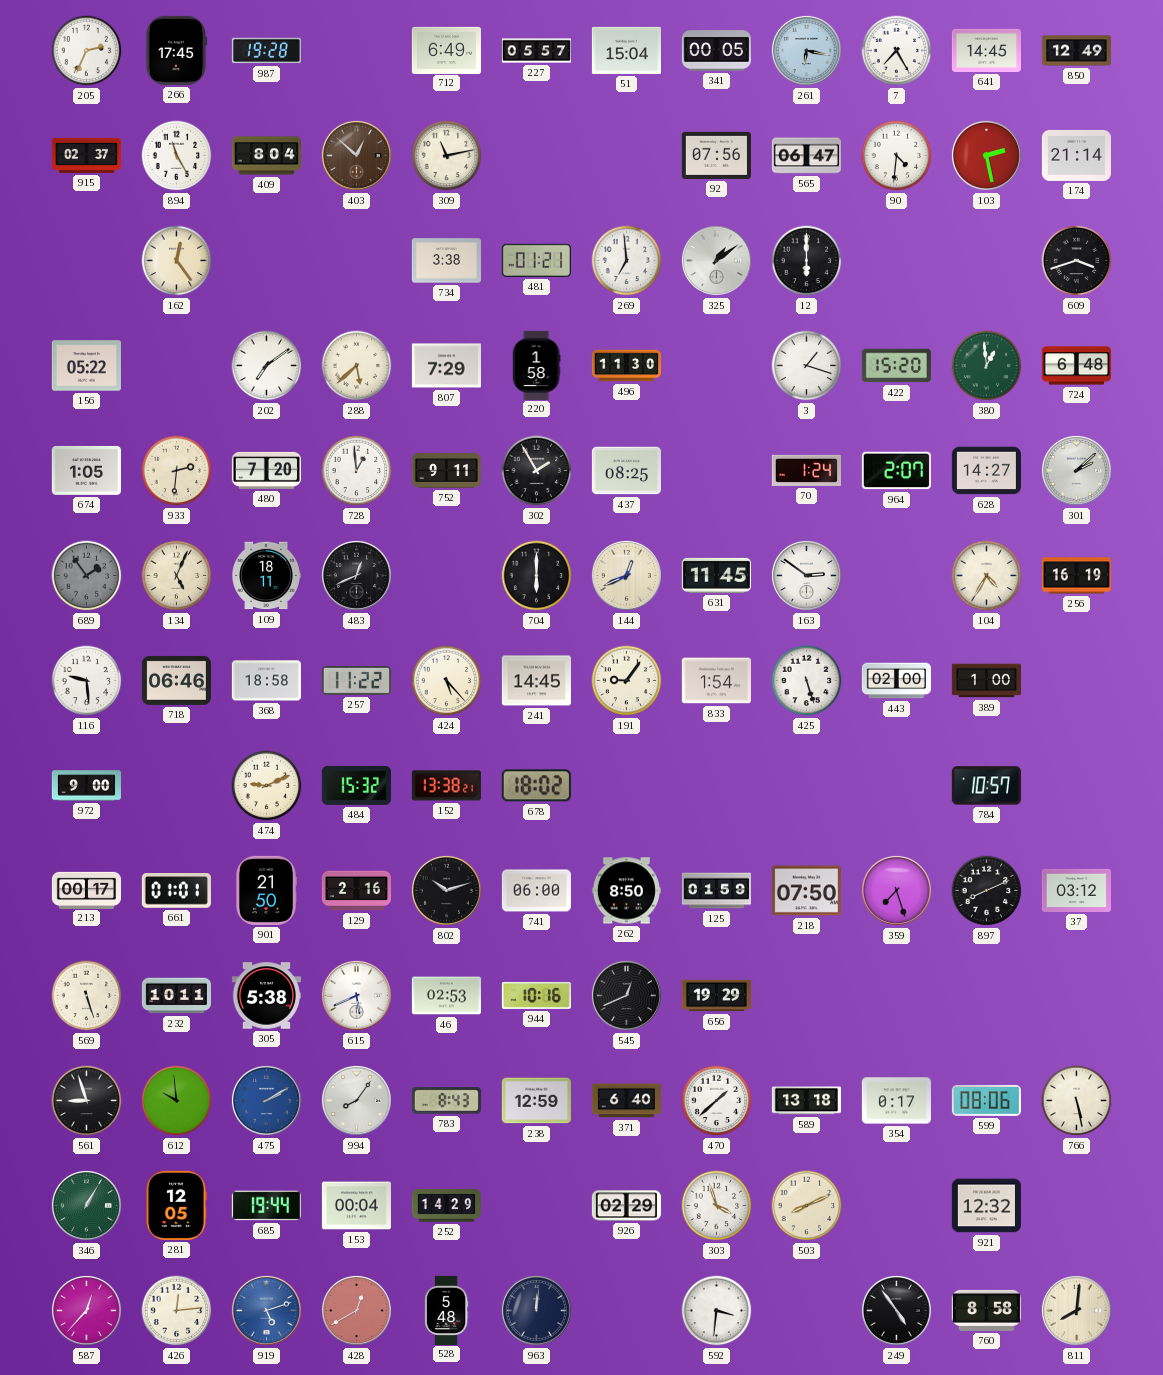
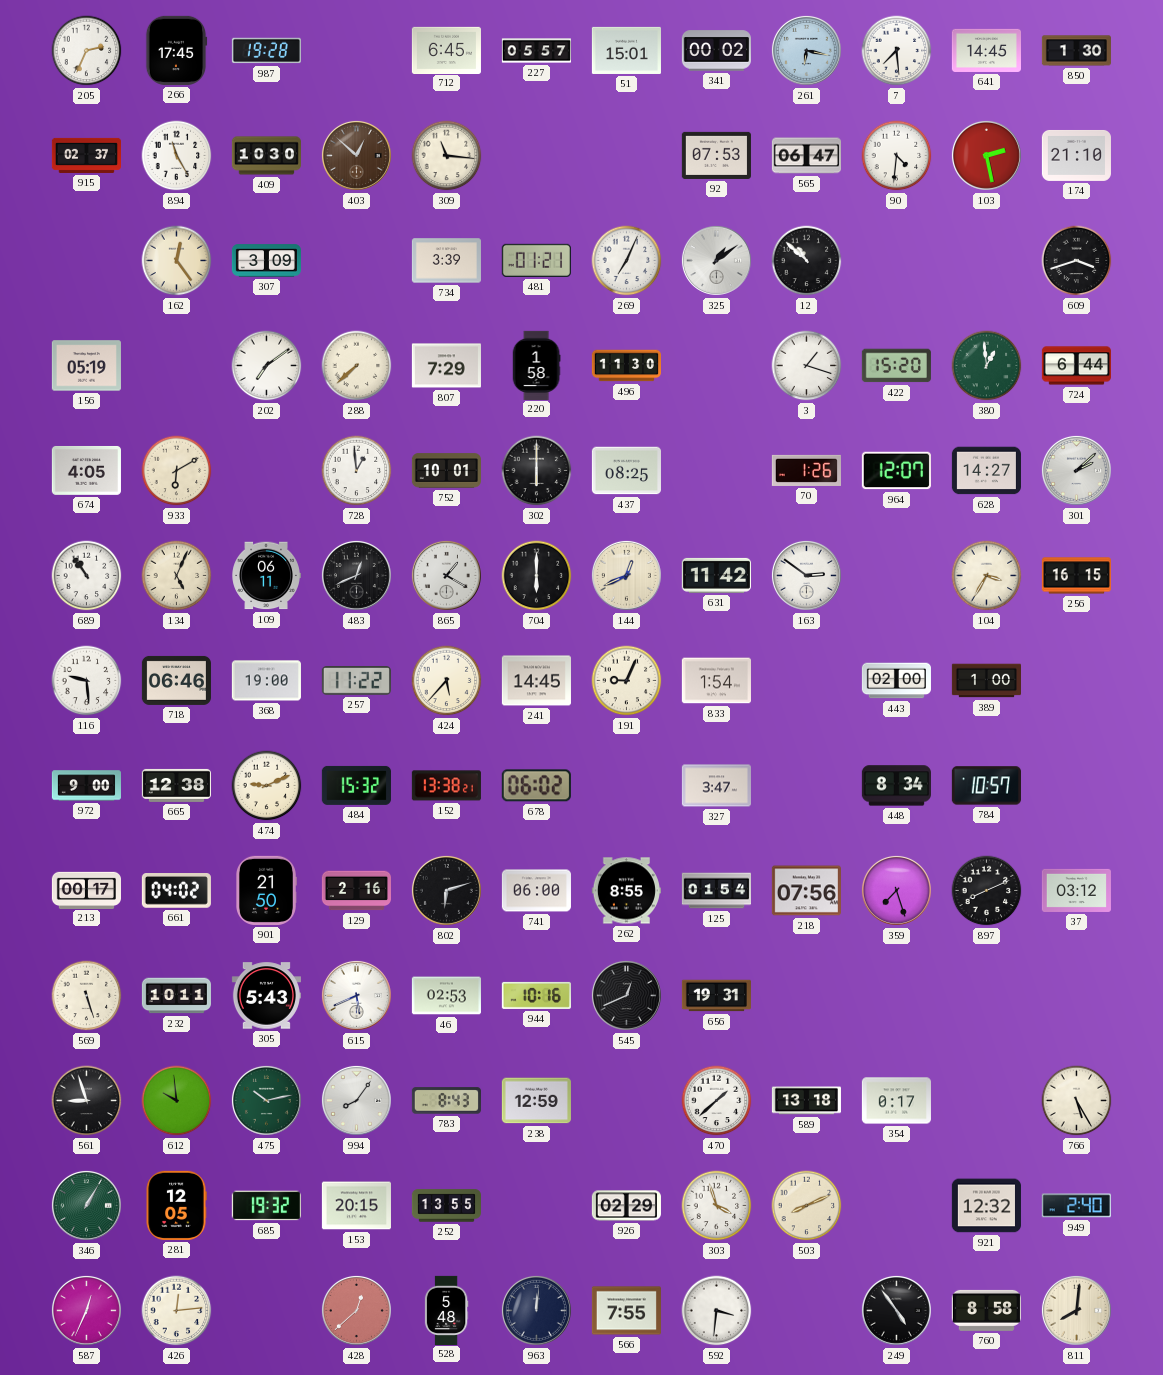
712: 6:49 -> 6:45 (446, 50)
51: 15:04 -> 15:01 (626, 50)
341: 00:05 -> 00:02 (716, 51)
7: 7:25 -> 7:29 (897, 51)
850: 12:49 -> 1:30 (1076, 51)
409: 8:04 -> 10:30 (266, 156)
309: 11:13 -> 11:16 (447, 156)
92: 07:56 -> 07:53 (716, 155)
174: 21:14 -> 21:10 (1076, 155)
307: none -> 3:09 (266, 261)
734: 3:38 -> 3:39 (446, 261)
269: 6:59 -> 7:04 (627, 261)
12: 6:00 -> 10:52 (807, 261)
156: 05:22 -> 05:19 (86, 366)
288: 5:38 -> 7:38 (357, 366)
724: 6:48 -> 6:44 (1076, 366)
674: 1:05 -> 4:05 (86, 470)
933: 2:31 -> 6:10 (177, 471)
480: 7:20 -> none (266, 470)
752: 9:11 -> 10:01 (446, 471)
302: 1:55 -> 6:00 (537, 471)
70: 1:24 -> 1:26 (806, 470)
964: 2:07 -> 12:07 (896, 471)
689: 1:54 -> 10:54 (87, 576)
689 dial: grey -> white (87, 576)
109: 18:11 -> 06:11 (266, 576)
865: none -> 1:20 (446, 575)
631: 11:45 -> 11:42 (716, 575)
104: 4:35 -> 3:35 (987, 576)
256: 16:19 -> 16:15 (1076, 576)
368: 18:58 -> 19:00 (266, 681)
424: 5:23 -> 5:37 (447, 681)
191: 9:06 -> 9:04 (627, 681)
425: 5:27 -> none (807, 681)
665: none -> 12:38 (176, 785)
678: 18:02 -> 06:02 (536, 786)
327: none -> 3:47 (716, 786)
448: none -> 8:34 (896, 786)
661: 01:01 -> 04:02 (176, 891)
802: 10:12 -> 6:12 (446, 890)
262: 8:50 -> 8:55 (626, 891)
125: 01:59 -> 01:54 (716, 891)
218: 07:50 -> 07:56 (806, 891)
305: 5:38 -> 5:43 (266, 996)
656: 19:29 -> 19:31 (716, 996)
475: 2:10 -> 10:13 (266, 1100)
475 dial: blue -> green (266, 1100)
371: 6:40 -> none (626, 1101)
599: 08:06 -> none (986, 1100)
766: 5:28 -> 5:25 (1077, 1101)
685: 19:44 -> 19:32 (266, 1206)
153: 00:04 -> 20:15 (356, 1206)
252: 14:29 -> 13:55 (446, 1206)
949: none -> 2:40 (1076, 1206)
587: 12:37 -> 12:34 (86, 1310)
919: 5:12 -> none (266, 1310)
428: 12:40 -> 12:38 (356, 1310)
566: none -> 7:55 (626, 1311)
